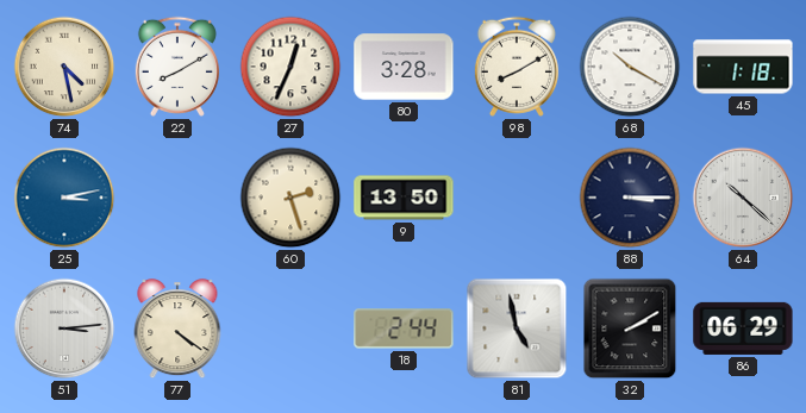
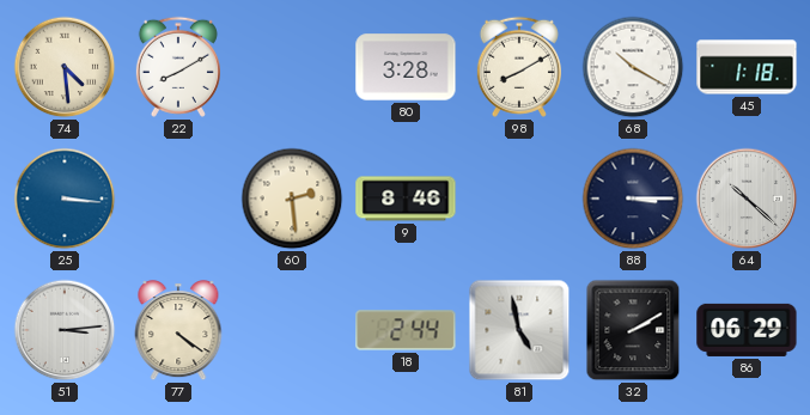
74: 4:28 -> 4:29 (65, 67)
27: 12:34 -> none (290, 67)
25: 3:13 -> 3:16 (65, 199)
60: 2:27 -> 2:29 (292, 199)
9: 13:50 -> 8:46 (406, 199)
